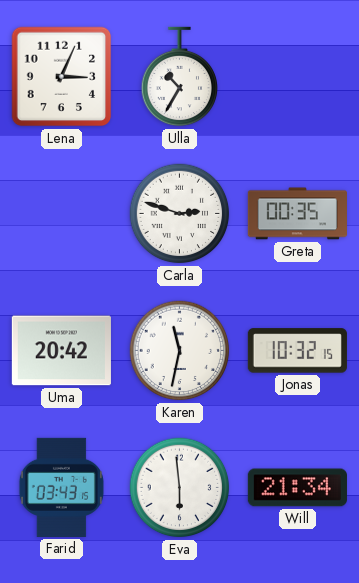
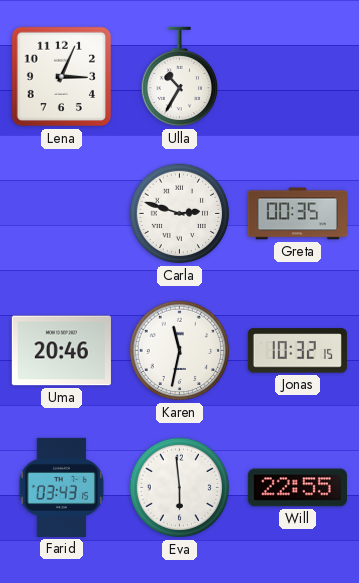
Uma: 20:42 -> 20:46 (61, 351)
Will: 21:34 -> 22:55 (297, 488)
